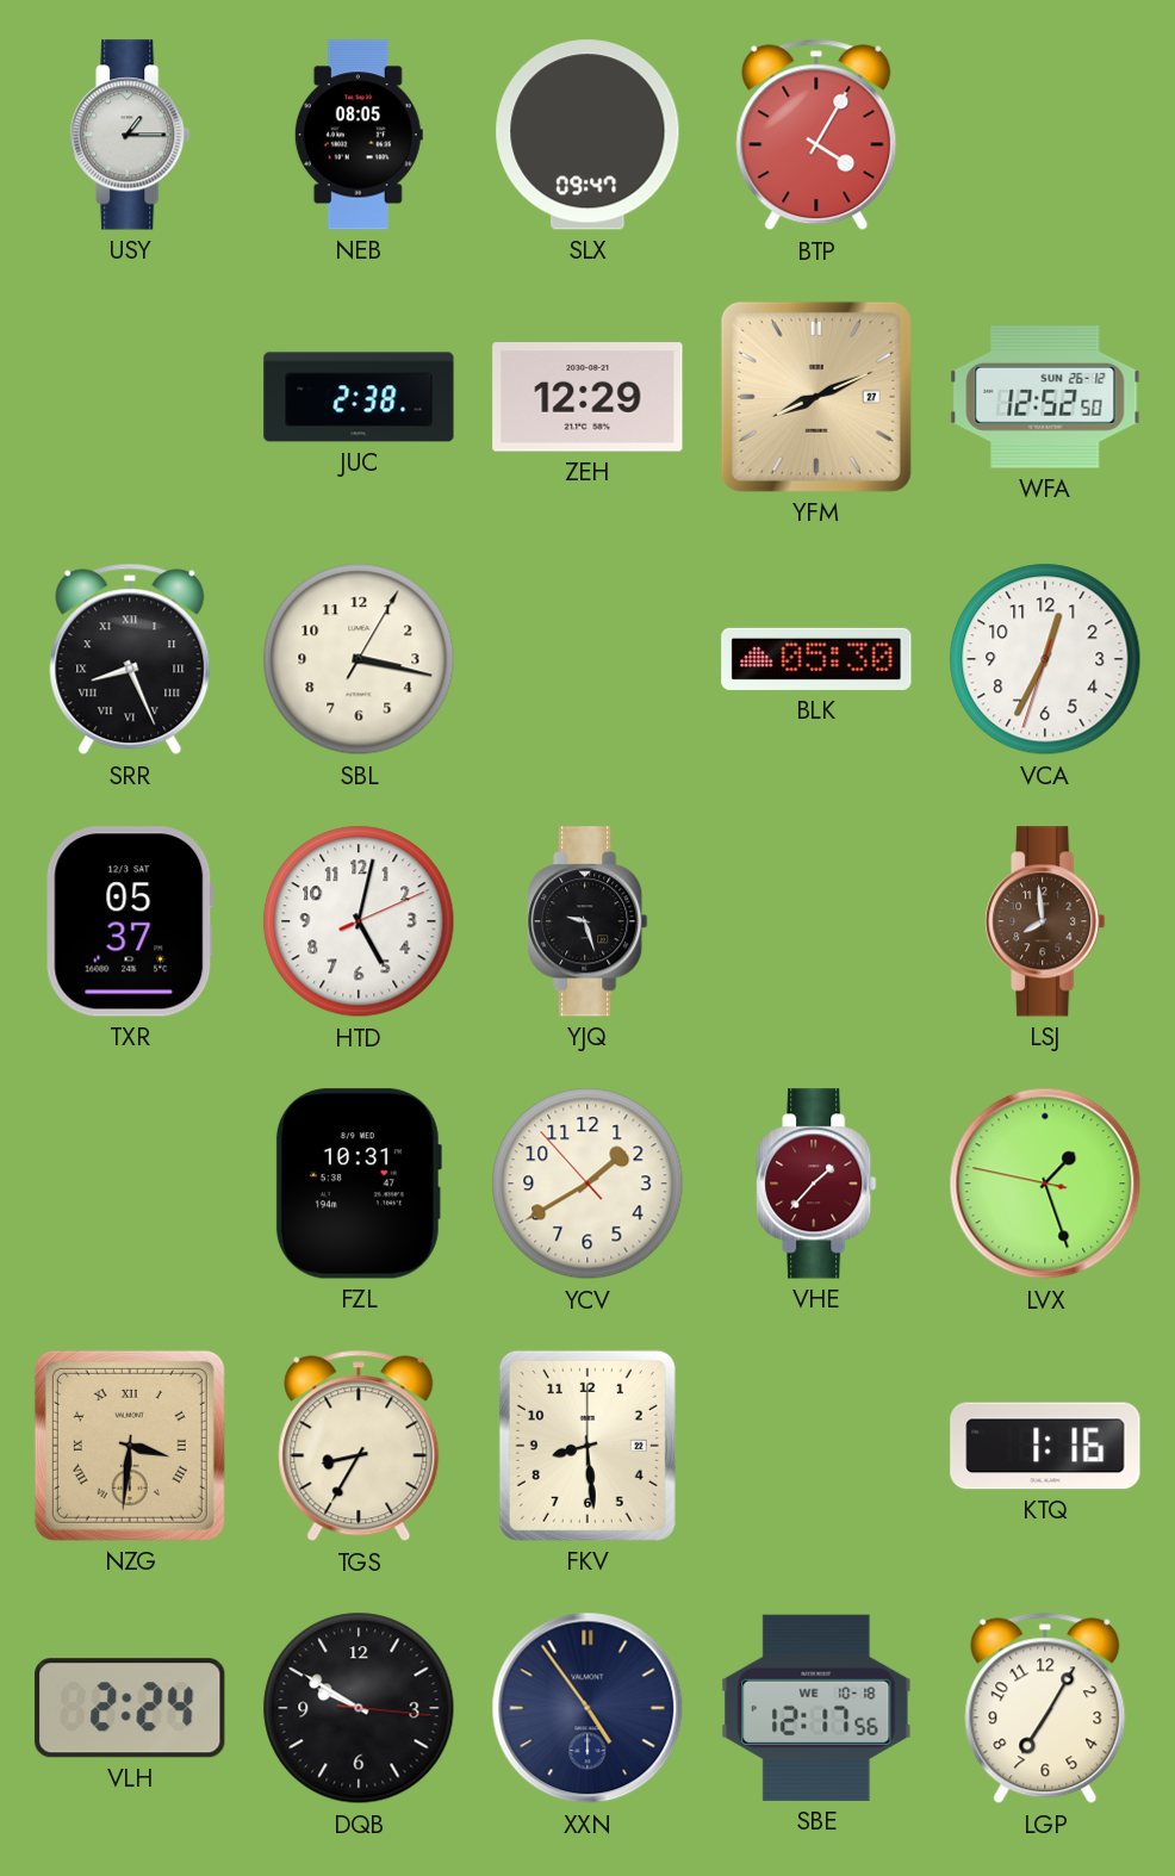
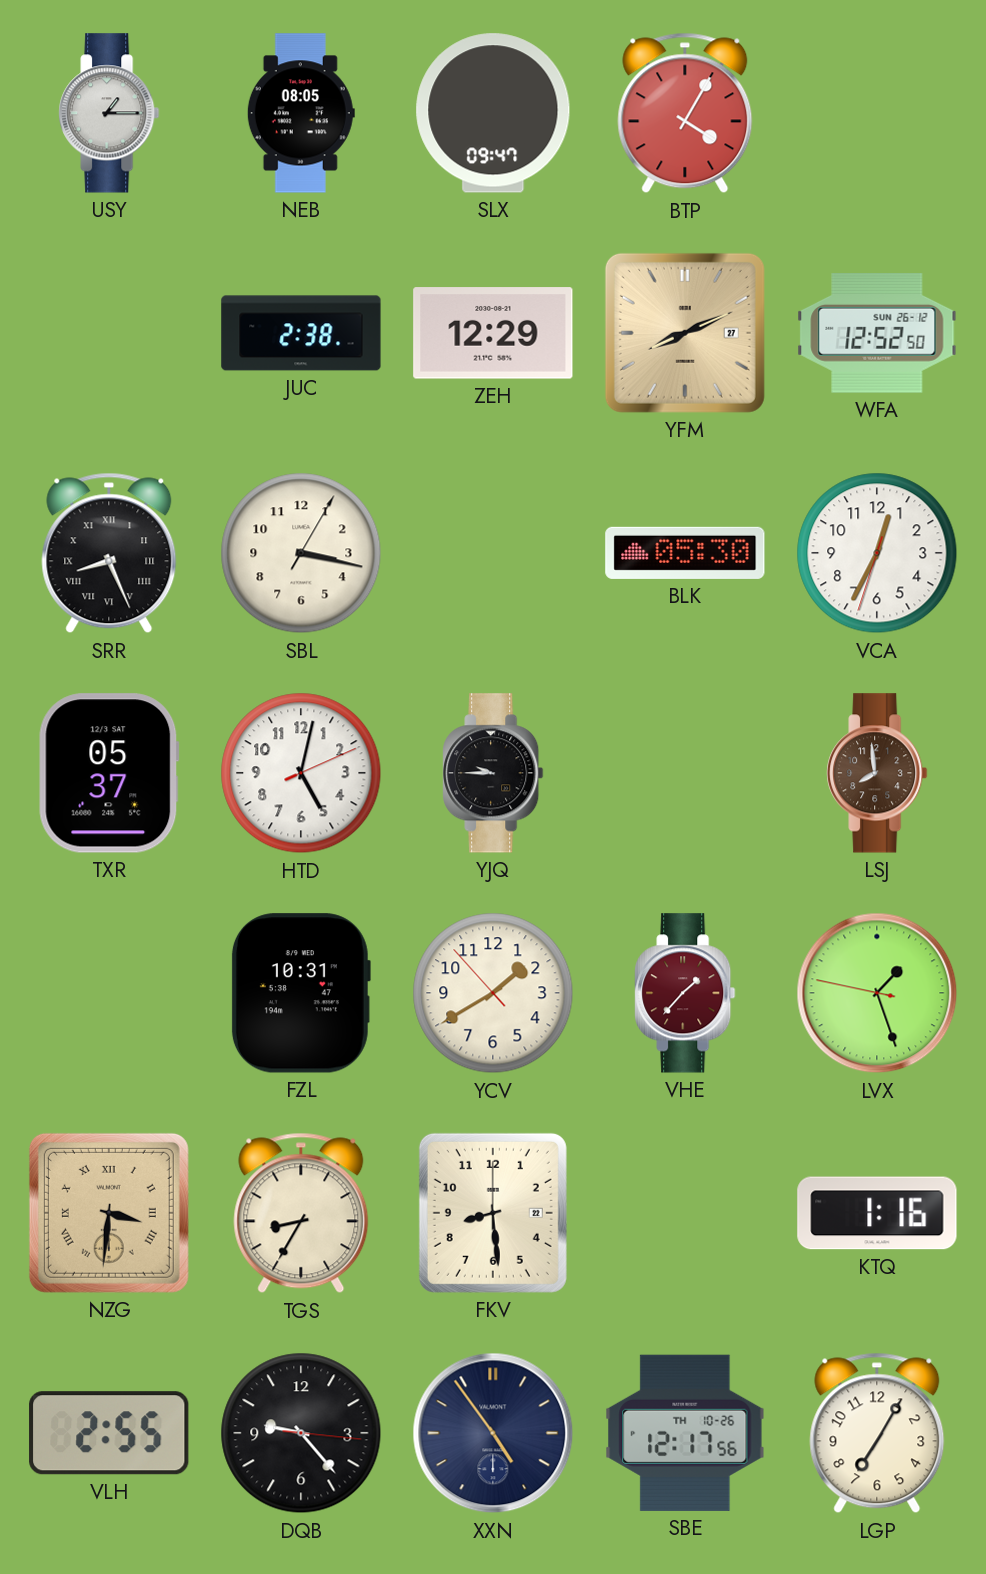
YJQ: 9:27 -> 9:45 (493, 773)
VLH: 2:24 -> 2:55 (109, 1433)
DQB: 9:50 -> 9:23 (301, 1433)
SBE date: WE 10-18 -> TH 10-26 (685, 1433)
